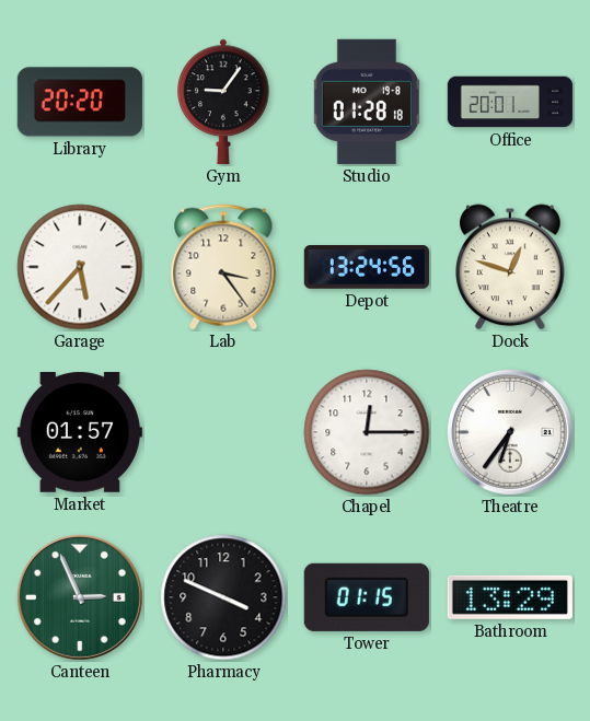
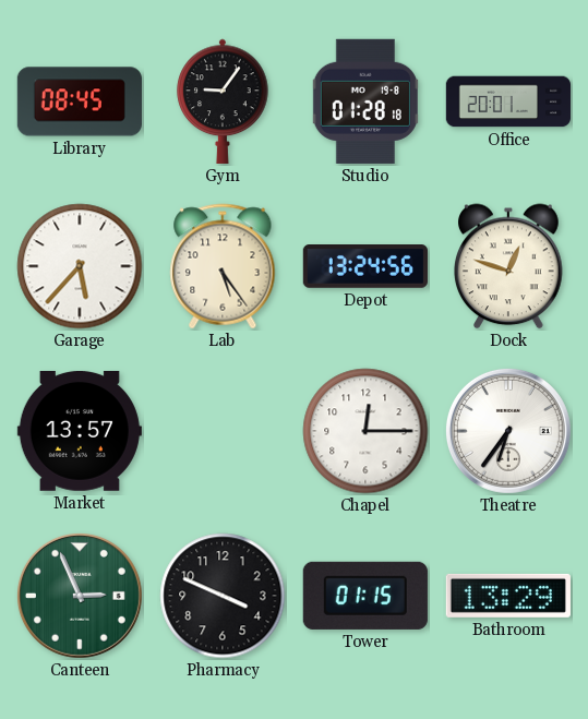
Library: 20:20 -> 08:45 (80, 101)
Lab: 3:24 -> 5:24 (223, 266)
Market: 01:57 -> 13:57 (80, 431)
